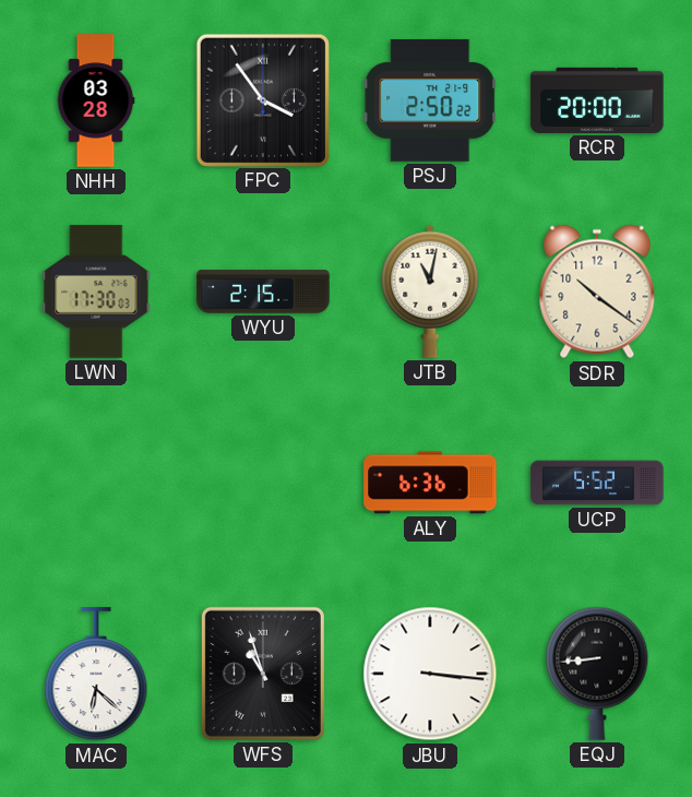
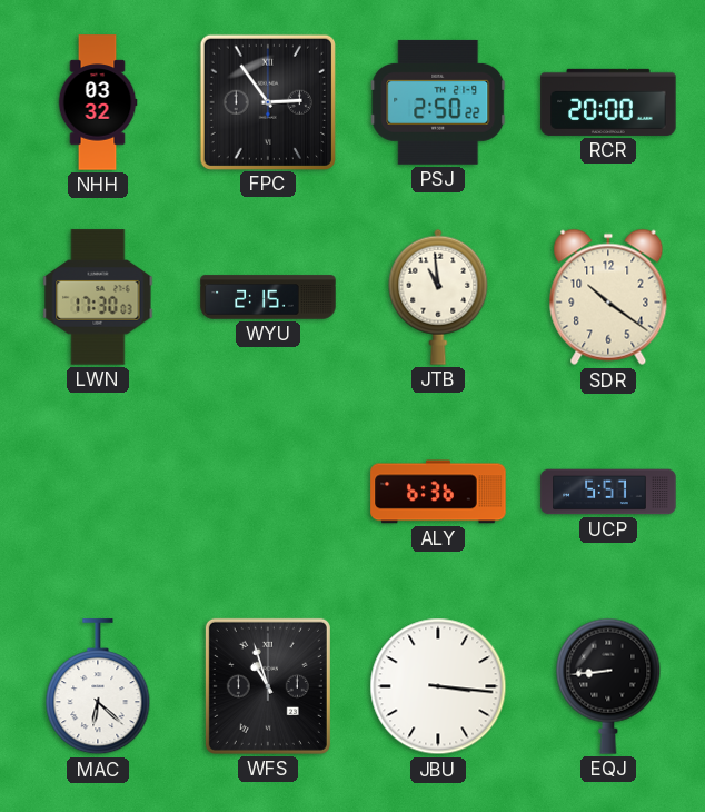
NHH: 03:28 -> 03:32 (98, 102)
FPC: 3:54 -> 2:54 (267, 101)
JTB: 11:02 -> 10:59 (438, 297)
UCP: 5:52 -> 5:57 (608, 492)
